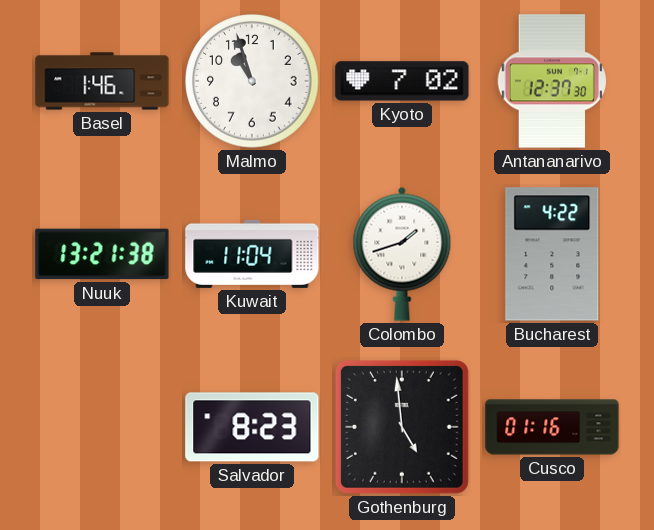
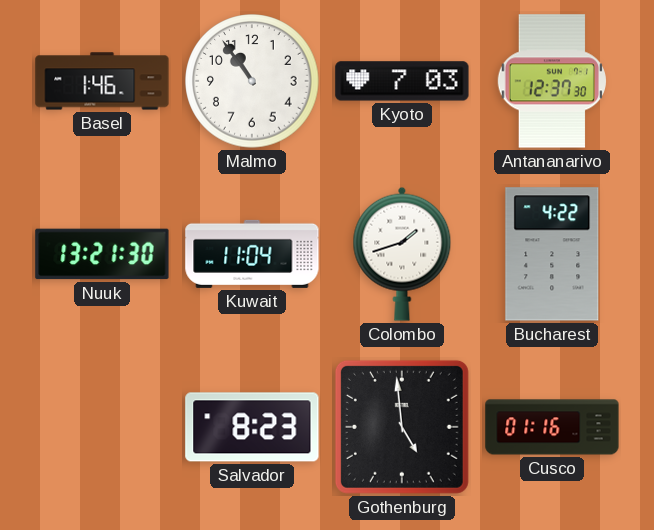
Malmo: 10:57 -> 10:54 (252, 81)
Kyoto: 7:02 -> 7:03 (402, 81)
Nuuk: 13:21:38 -> 13:21:30 (102, 254)
